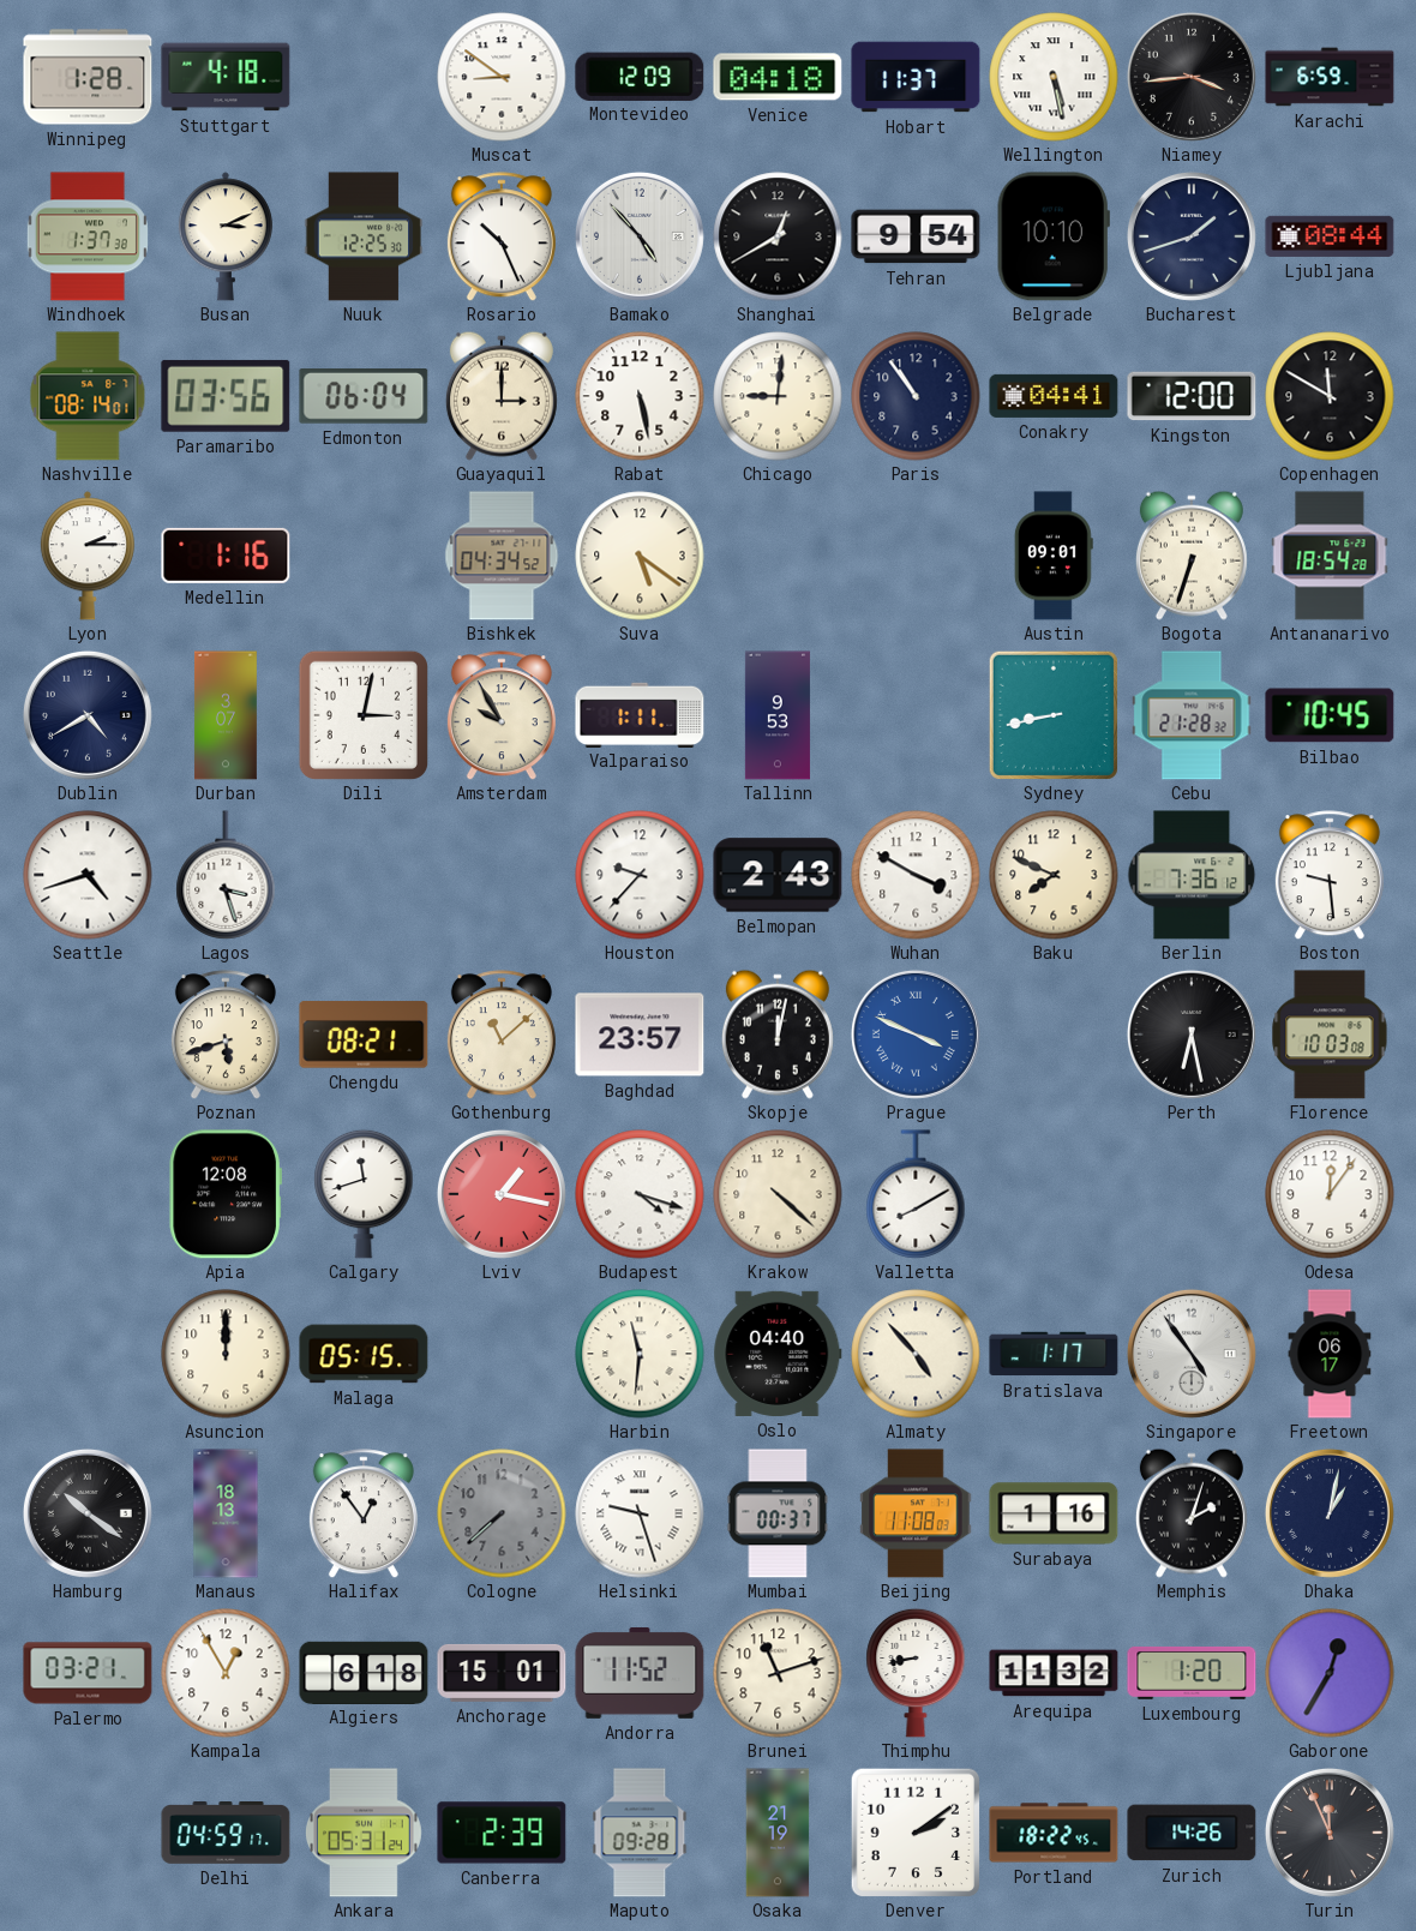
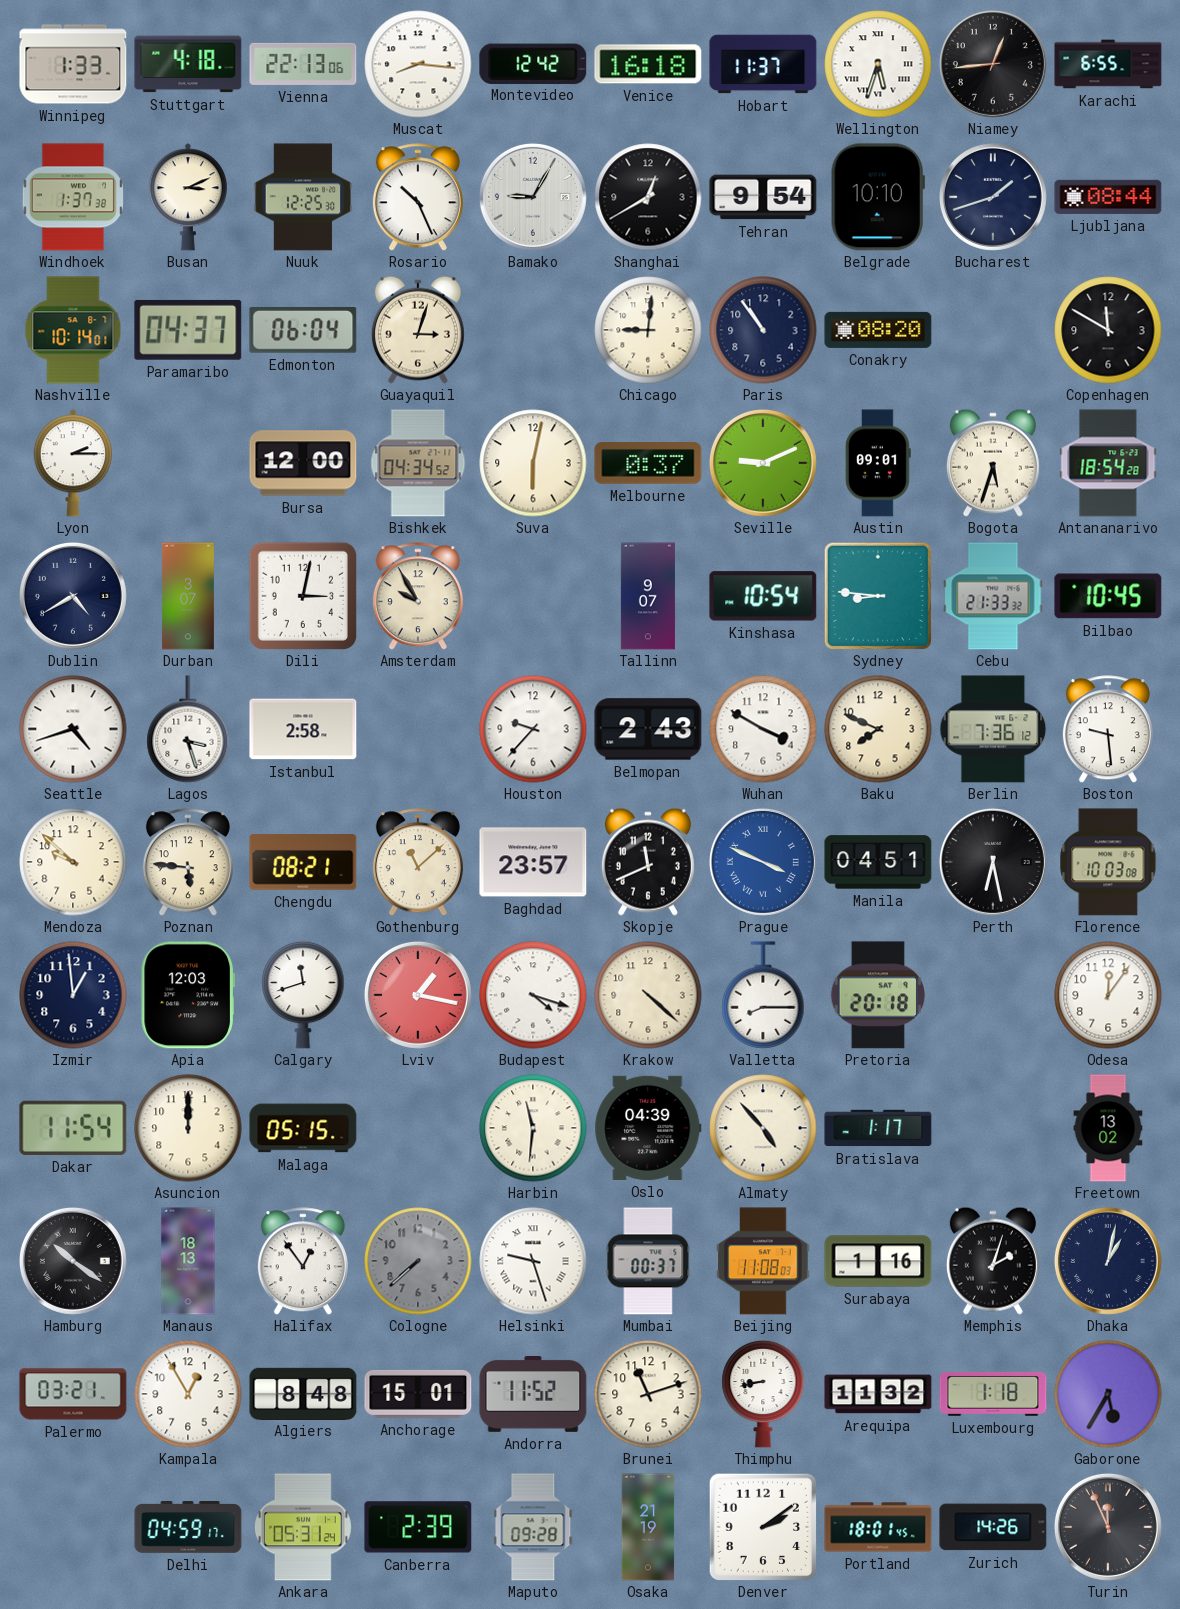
Winnipeg: 1:28 -> 1:33 (73, 64)
Vienna: none -> 22:13 (303, 64)
Muscat: 8:51 -> 8:16 (418, 64)
Montevideo: 12:09 -> 12:42 (533, 63)
Venice: 04:18 -> 16:18 (648, 64)
Wellington: 5:28 -> 5:33 (878, 64)
Niamey: 3:44 -> 12:44 (993, 64)
Karachi: 6:59 -> 6:55 (1108, 64)
Bamako: 4:53 -> 9:05 (533, 197)
Nashville: 08:14 -> 10:14 (73, 330)
Paramaribo: 03:56 -> 04:37 (188, 330)
Guayaquil: 3:00 -> 3:03 (418, 330)
Rabat: 5:28 -> none (640, 396)
Conakry: 04:41 -> 08:20 (878, 330)
Kingston: 12:00 -> none (1192, 396)
Medellin: 1:16 -> none (226, 556)
Bursa: none -> 12:00 (303, 463)
Suva: 5:21 -> 6:02 (533, 463)
Melbourne: none -> 0:37 (648, 463)
Seville: none -> 9:11 (763, 463)
Bogota: 6:33 -> 5:33 (993, 463)
Valparaiso: 1:11 -> none (640, 714)
Tallinn: 9:53 -> 9:07 (648, 596)
Kinshasa: none -> 10:54 (763, 596)
Sydney: 8:43 -> 8:46 (878, 596)
Cebu: 21:28 -> 21:33 (993, 596)
Istanbul: none -> 2:58 (303, 729)
Mendoza: none -> 9:52 (73, 862)
Poznan: 5:42 -> 5:46 (188, 862)
Skopje: 12:02 -> 11:41 (648, 862)
Manila: none -> 04:51 (878, 862)
Izmir: none -> 12:59 (73, 995)
Apia: 12:08 -> 12:03 (188, 995)
Valletta: 8:10 -> 8:15 (763, 995)
Pretoria: none -> 20:18 (877, 995)
Dakar: none -> 11:54 (73, 1128)
Oslo: 04:40 -> 04:39 (648, 1128)
Singapore: 4:54 -> none (1192, 1354)
Freetown: 06:17 -> 13:02 (1108, 1128)
Algiers: 6:18 -> 8:48 (303, 1393)
Luxembourg: 1:20 -> 1:18 (993, 1394)
Gaborone: 12:35 -> 5:35 (1108, 1394)
Portland: 18:22 -> 18:01 (878, 1527)
